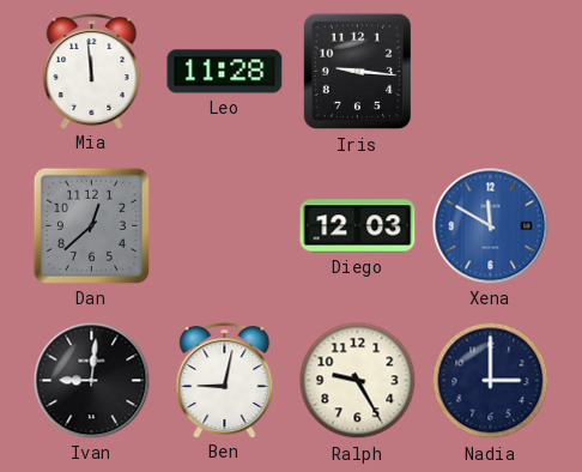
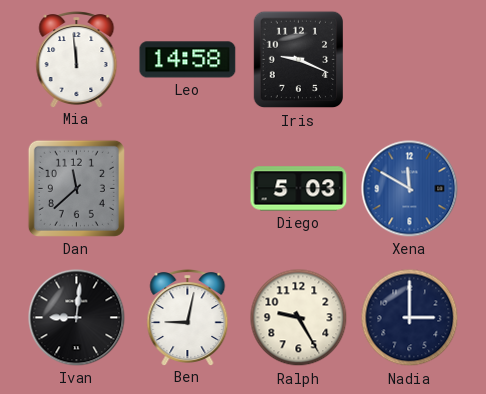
Leo: 11:28 -> 14:58 (188, 60)
Iris: 9:16 -> 9:19 (299, 60)
Dan: 12:38 -> 11:38 (76, 188)
Diego: 12:03 -> 5:03 (299, 189)
